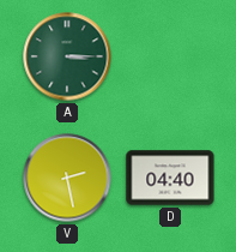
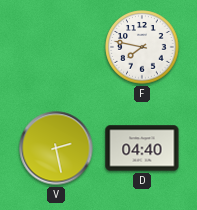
A: 3:15 -> none (67, 56)
F: none -> 7:47 (142, 47)
